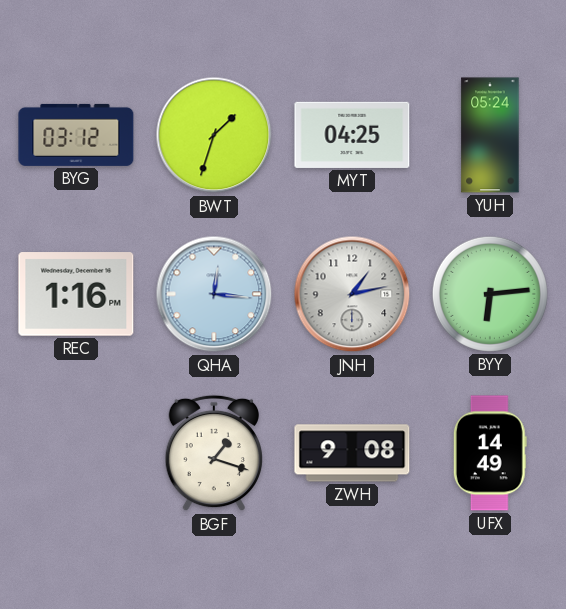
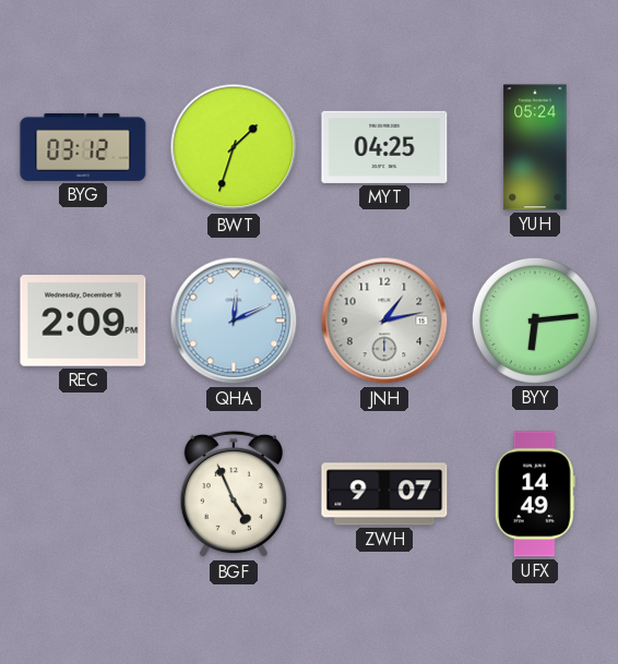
REC: 1:16 -> 2:09 (83, 321)
QHA: 12:16 -> 12:11 (234, 321)
BGF: 1:18 -> 4:56 (233, 494)
ZWH: 9:08 -> 9:07 (384, 494)
